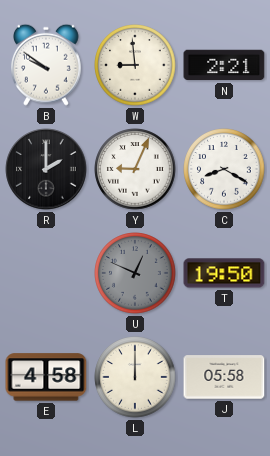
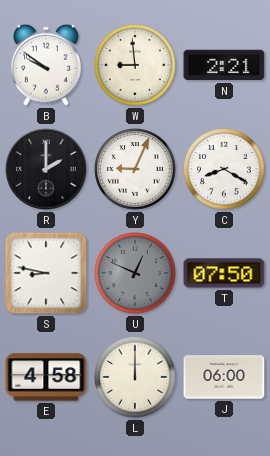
S: none -> 8:47 (46, 273)
T: 19:50 -> 07:50 (224, 273)
J: 05:58 -> 06:00 (224, 377)
